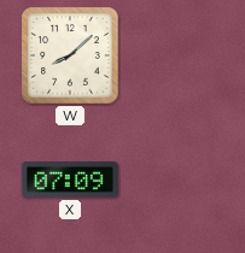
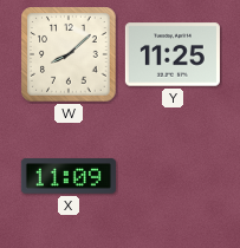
Y: none -> 11:25 (173, 54)
X: 07:09 -> 11:09 (69, 176)
